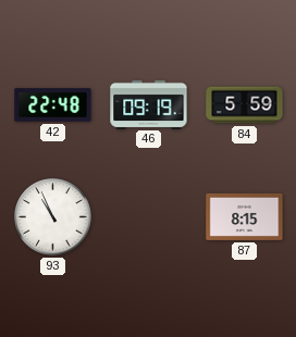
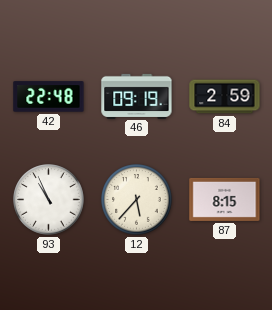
84: 5:59 -> 2:59 (225, 97)
12: none -> 5:37 (137, 200)
